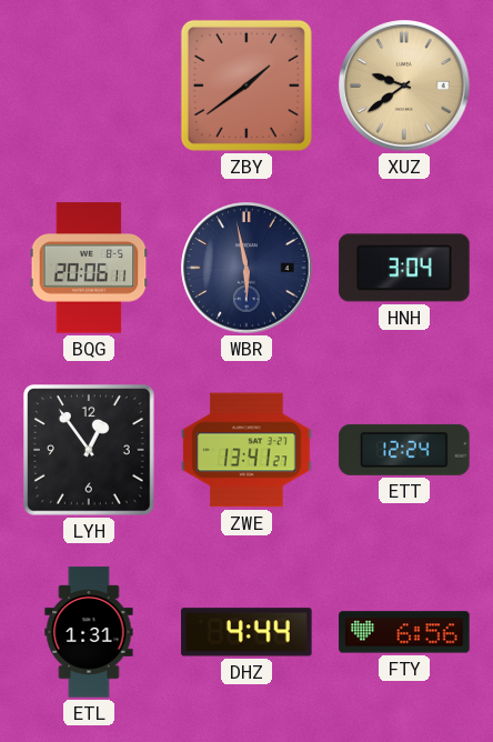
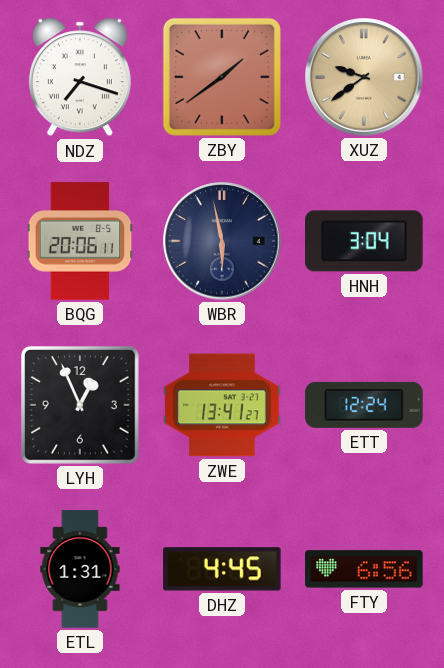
NDZ: none -> 7:18 (80, 77)
LYH: 12:54 -> 12:56 (81, 406)
DHZ: 4:44 -> 4:45 (222, 569)
